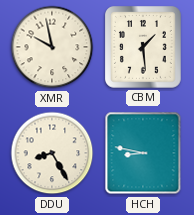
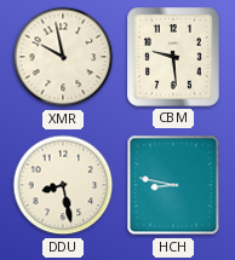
CBM: 1:29 -> 9:29 (174, 58)
DDU: 8:25 -> 8:28 (63, 185)
